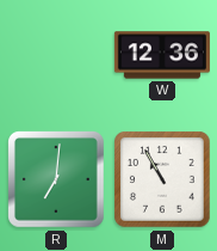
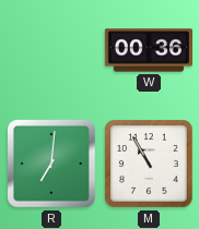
W: 12:36 -> 00:36 (149, 50)
